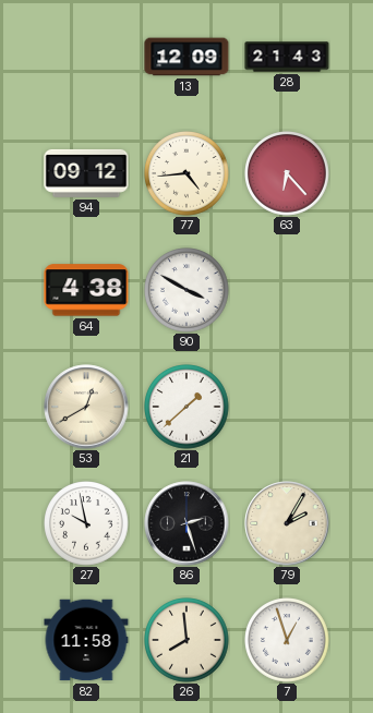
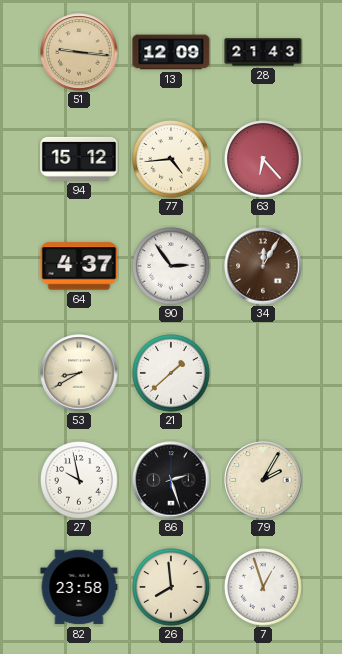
51: none -> 9:16 (79, 52)
94: 09:12 -> 15:12 (79, 159)
64: 4:38 -> 4:37 (79, 266)
90: 3:50 -> 2:54 (171, 266)
34: none -> 12:05 (263, 266)
53: 12:40 -> 8:40 (79, 373)
82: 11:58 -> 23:58 (79, 587)
